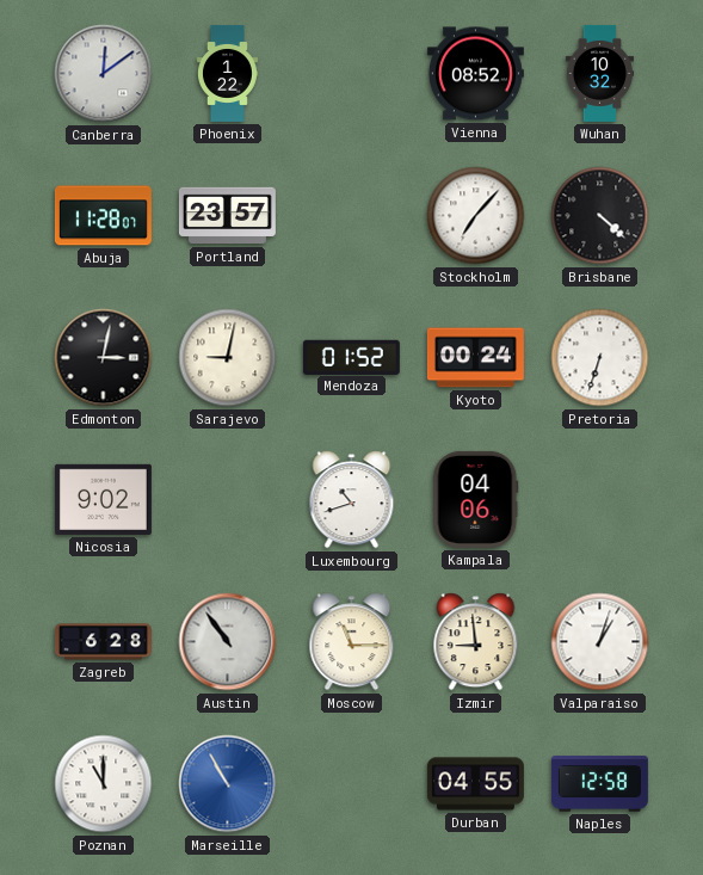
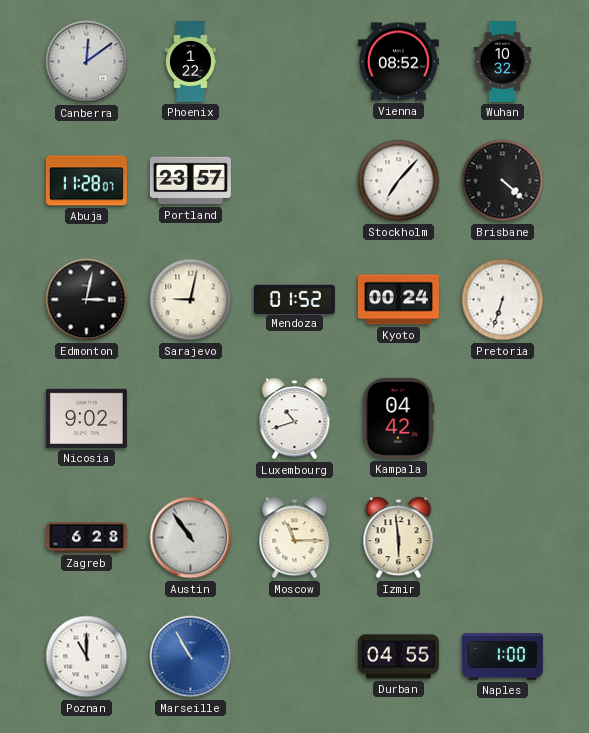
Kampala: 04:06 -> 04:42 (399, 418)
Izmir: 8:59 -> 5:59 (399, 538)
Valparaiso: 1:03 -> none (600, 642)
Naples: 12:58 -> 1:00 (502, 657)
